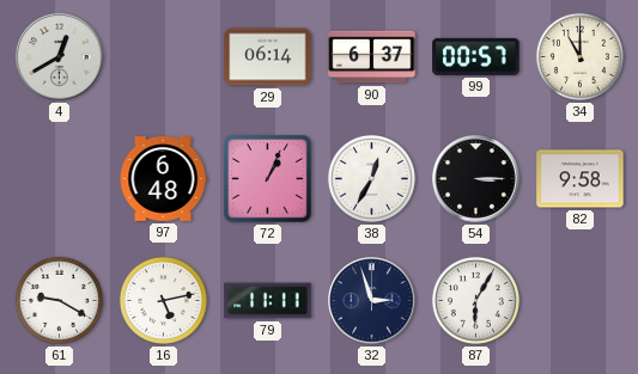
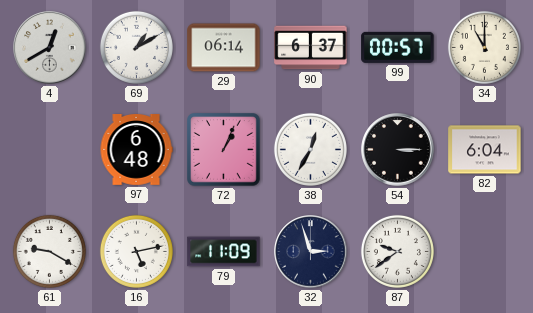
69: none -> 1:10 (136, 47)
82: 9:58 -> 6:04 (485, 150)
79: 11:11 -> 11:09 (224, 252)
87: 6:05 -> 9:39 (397, 251)
